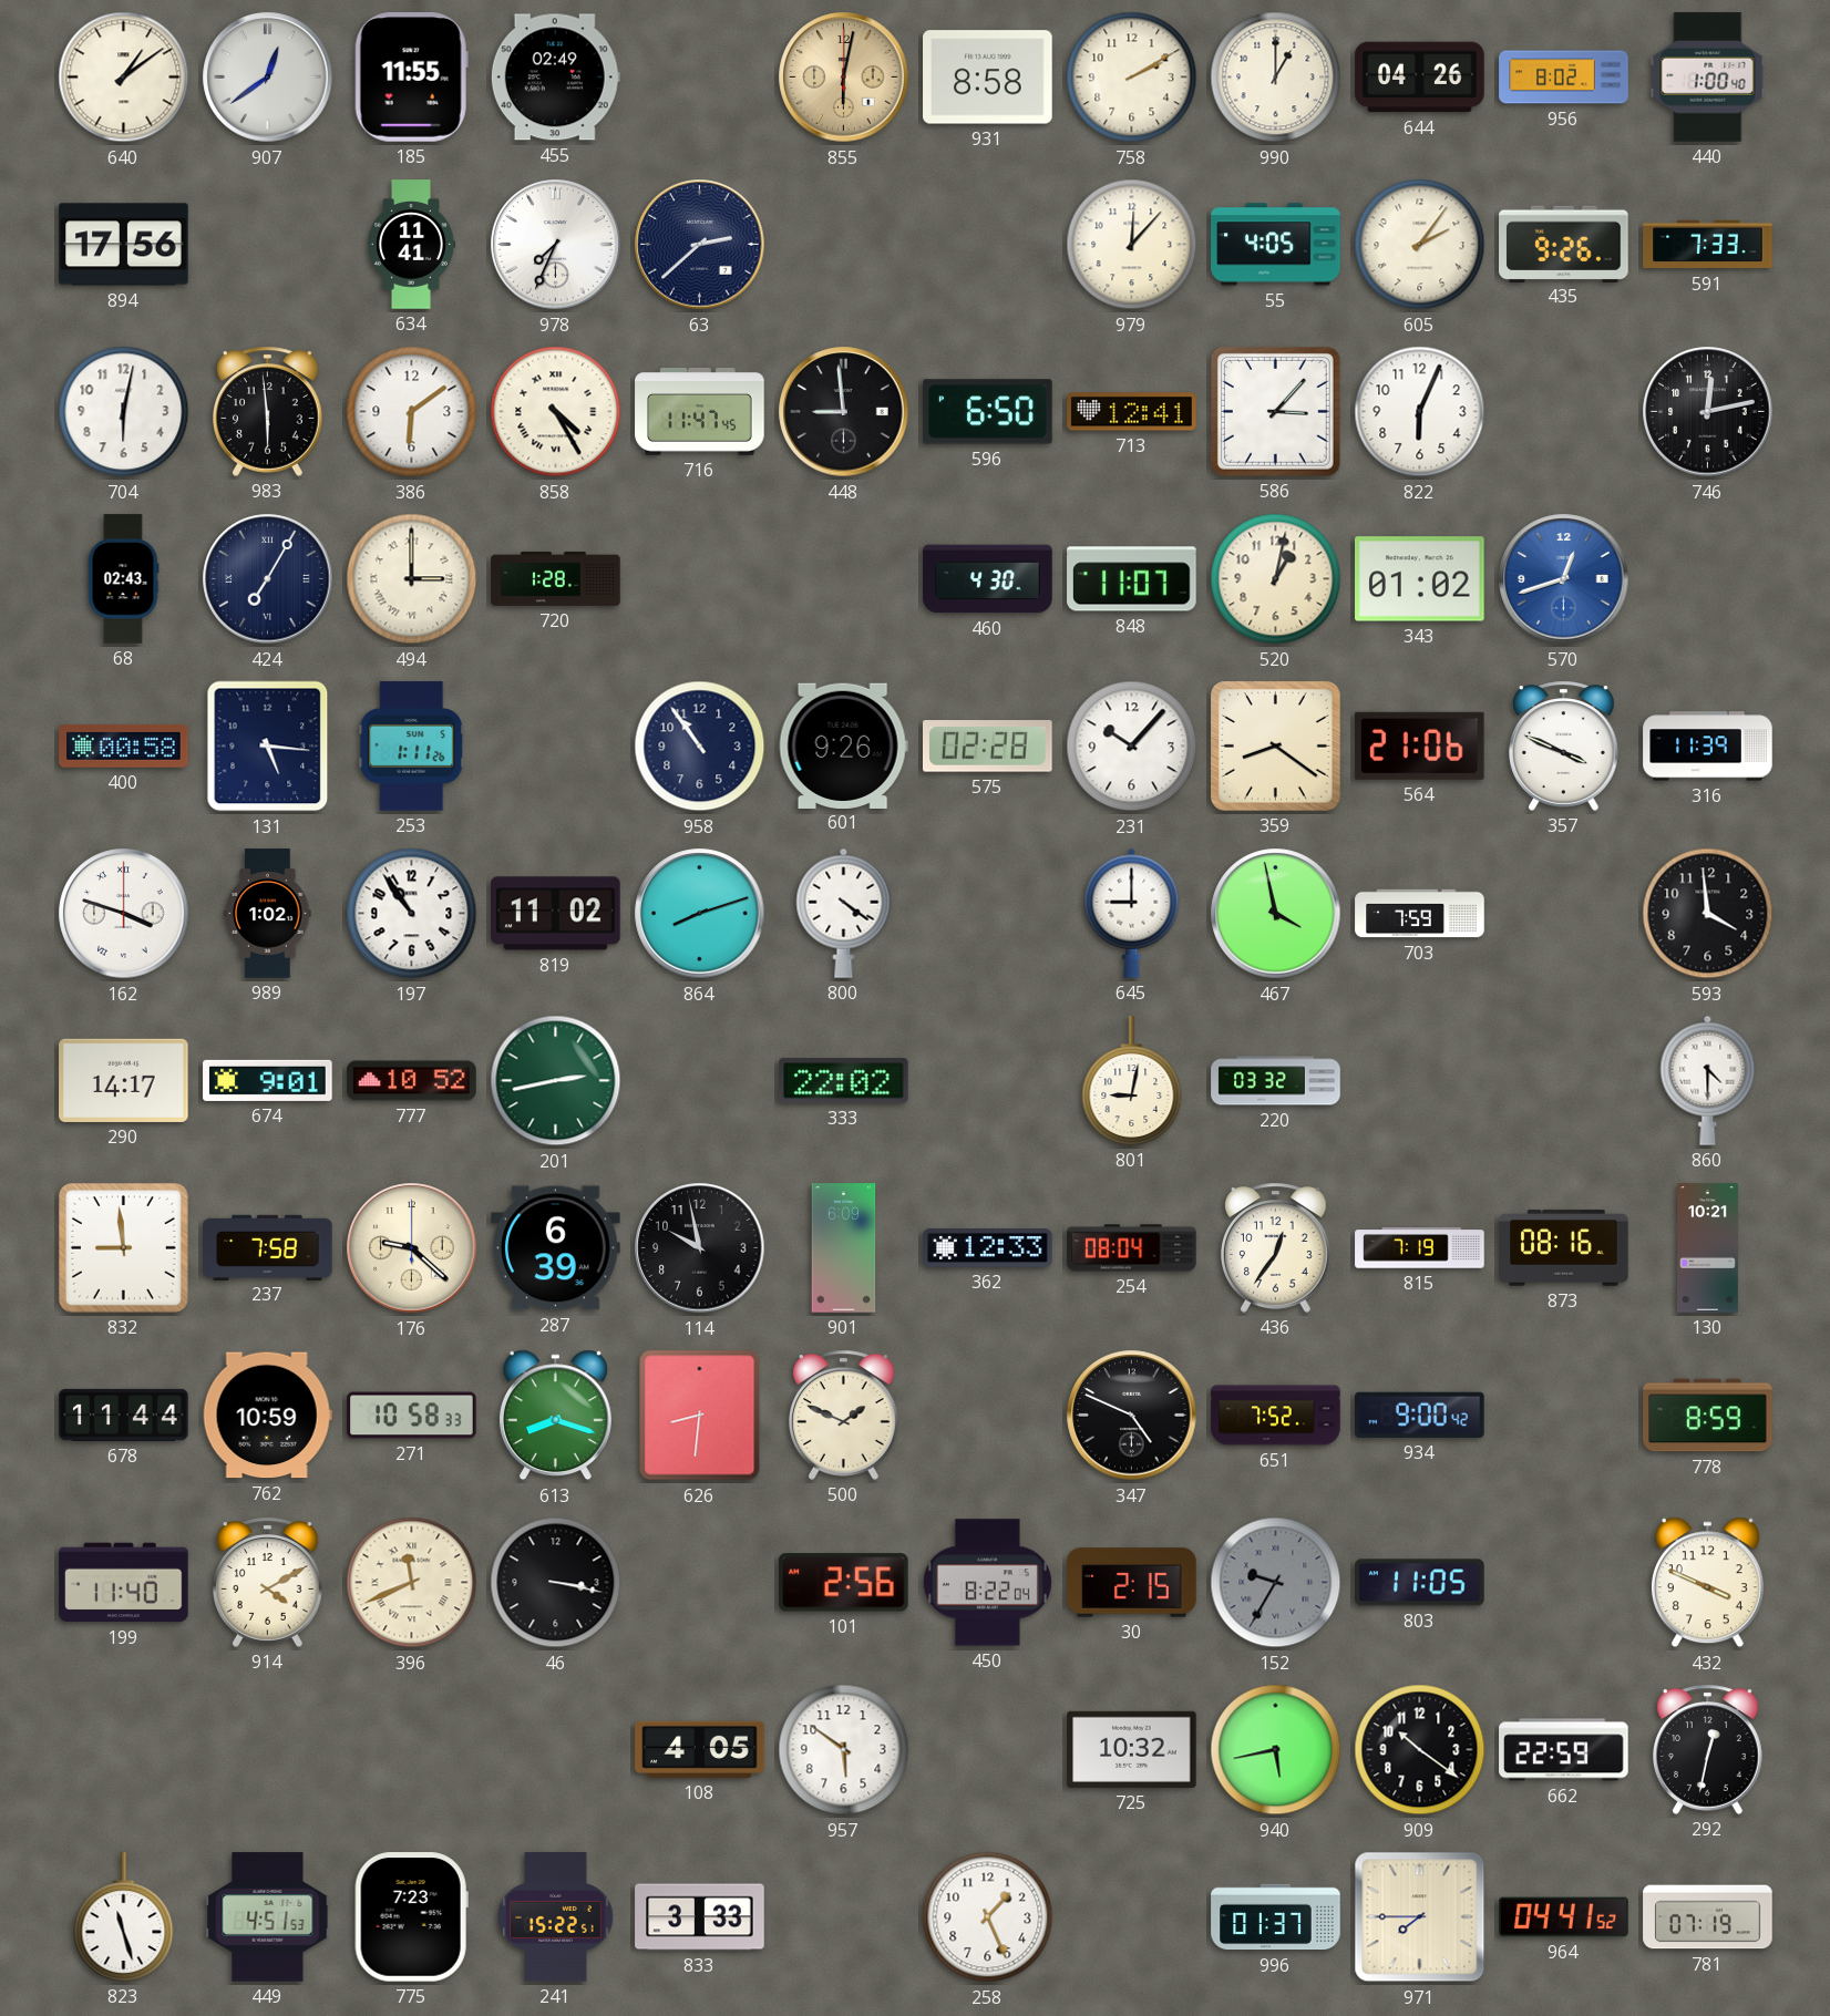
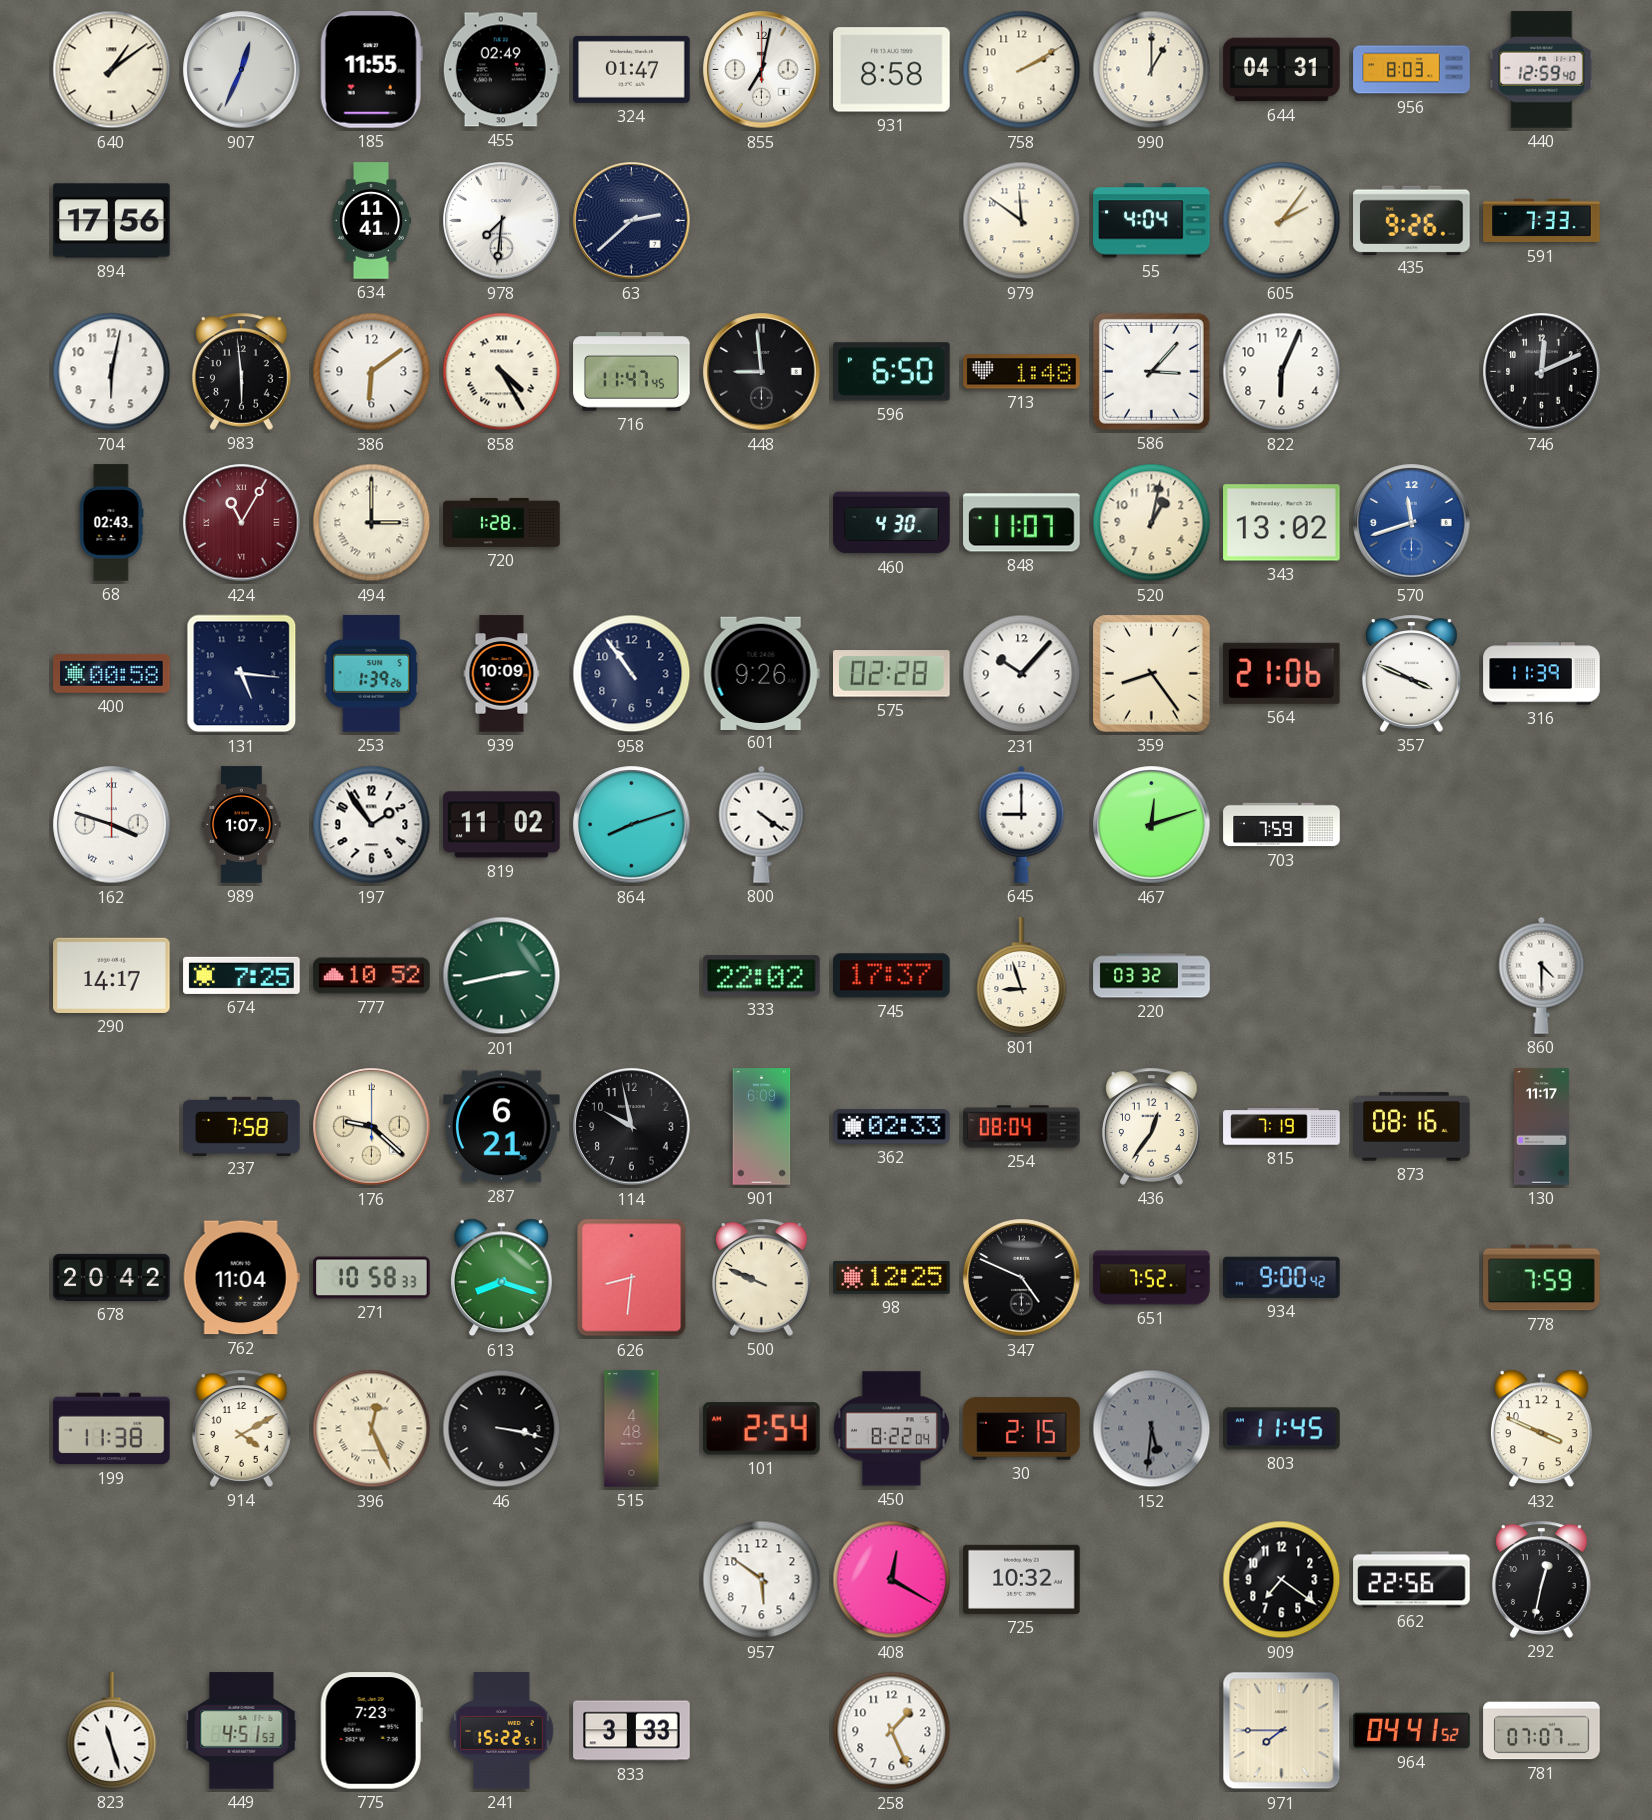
907: 12:39 -> 12:34 (242, 70)
324: none -> 01:47 (632, 69)
855: 6:02 -> 7:02 (762, 70)
855 dial: champagne -> white (762, 70)
644: 04:26 -> 04:31 (1282, 70)
956: 8:02 -> 8:03 (1412, 70)
440: 1:00 -> 12:59 (1542, 70)
978: 7:34 -> 7:31 (502, 221)
979: 12:07 -> 11:51 (1022, 221)
55: 4:05 -> 4:04 (1152, 221)
713: 12:41 -> 1:48 (1022, 372)
746: 12:13 -> 12:11 (1542, 372)
424: 7:05 -> 11:05 (242, 523)
424 dial: navy -> burgundy (242, 523)
343: 01:02 -> 13:02 (1282, 523)
570: 12:42 -> 11:42 (1412, 523)
253: 1:11 -> 1:39 (372, 674)
939: none -> 10:09 (502, 674)
359: 8:21 -> 8:24 (1151, 673)
989: 1:02 -> 1:07 (242, 825)
197: 10:54 -> 1:54 (372, 825)
467: 3:58 -> 12:12 (1152, 825)
593: 3:59 -> none (1708, 914)
674: 9:01 -> 7:25 (242, 975)
745: none -> 17:37 (892, 976)
801: 9:02 -> 8:57 (1022, 976)
832: 8:59 -> none (123, 1247)
287: 6:39 -> 6:21 (502, 1127)
362: 12:33 -> 02:33 (892, 1126)
130: 10:21 -> 11:17 (1542, 1127)
678: 11:44 -> 20:42 (112, 1277)
762: 10:59 -> 11:04 (241, 1278)
500: 1:49 -> 9:49 (762, 1277)
98: none -> 12:25 (892, 1278)
778: 8:59 -> 7:59 (1542, 1278)
199: 11:40 -> 11:38 (112, 1429)
396: 11:41 -> 12:26 (372, 1429)
515: none -> 4:48 (632, 1429)
101: 2:56 -> 2:54 (761, 1429)
152: 9:35 -> 5:31 (1152, 1429)
803: 11:05 -> 11:45 (1282, 1429)
108: 4:05 -> none (700, 1749)
408: none -> 12:20 (892, 1580)
940: 5:43 -> none (1276, 1750)
909: 10:21 -> 7:21 (1282, 1580)
662: 22:59 -> 22:56 (1412, 1580)
996: 01:37 -> none (1276, 1917)
781: 07:19 -> 07:07 (1542, 1731)
